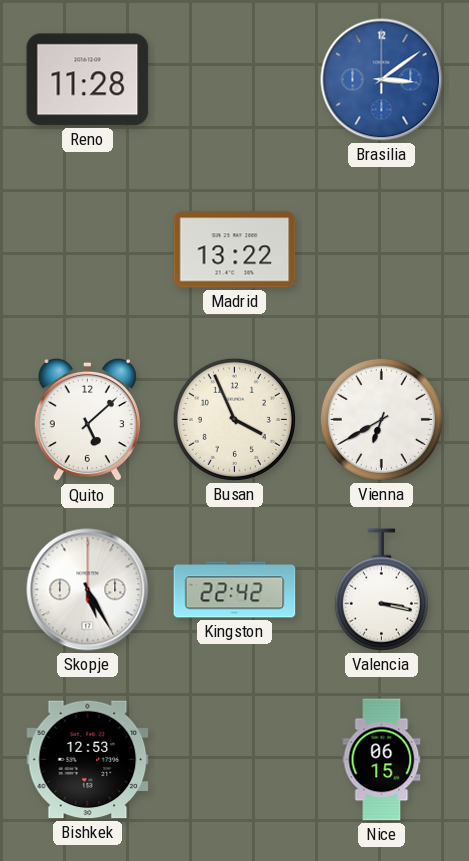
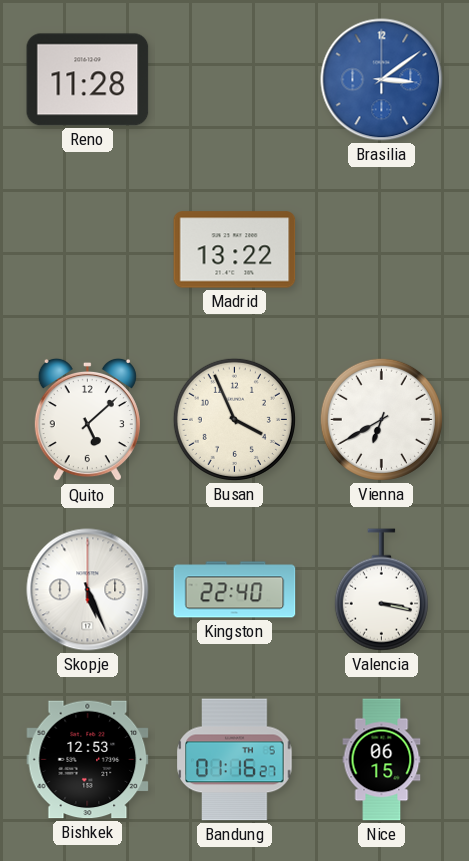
Skopje: 5:25 -> 5:26 (88, 590)
Kingston: 22:42 -> 22:40 (235, 590)
Bandung: none -> 01:16 (235, 760)
